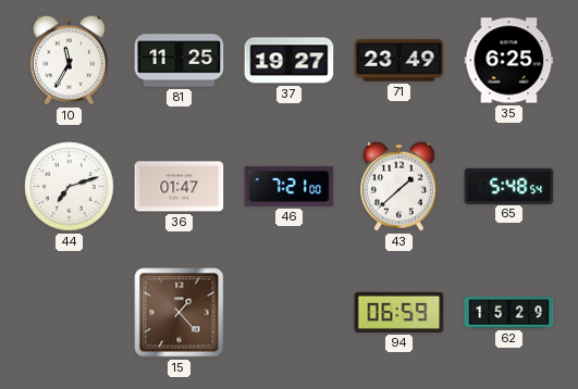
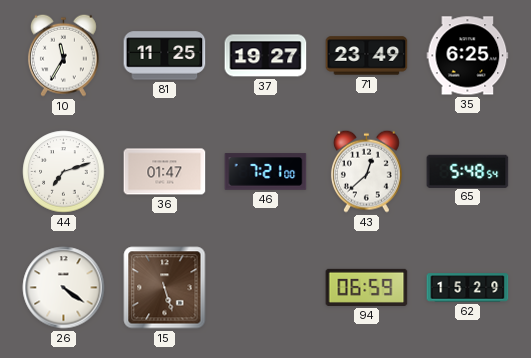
43: 1:38 -> 12:38 (366, 171)
26: none -> 4:21 (64, 288)
15: 1:23 -> 5:27 (165, 288)
